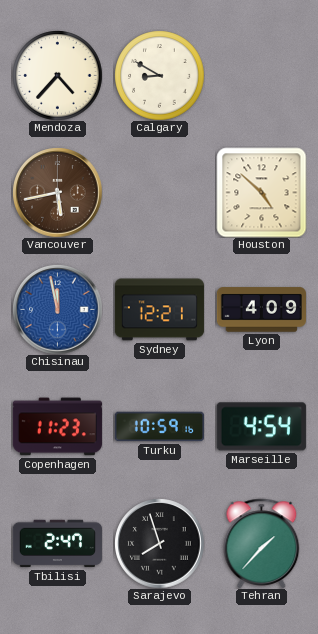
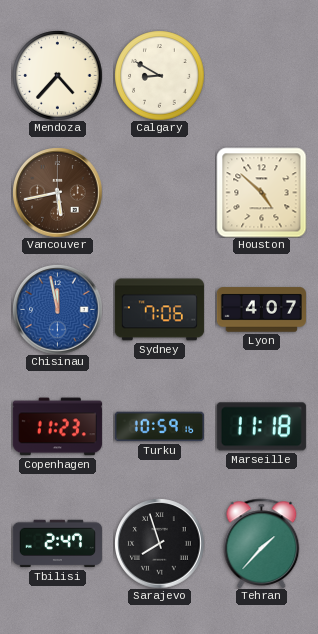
Sydney: 12:21 -> 7:06 (159, 310)
Lyon: 4:09 -> 4:07 (261, 310)
Marseille: 4:54 -> 11:18 (261, 427)
